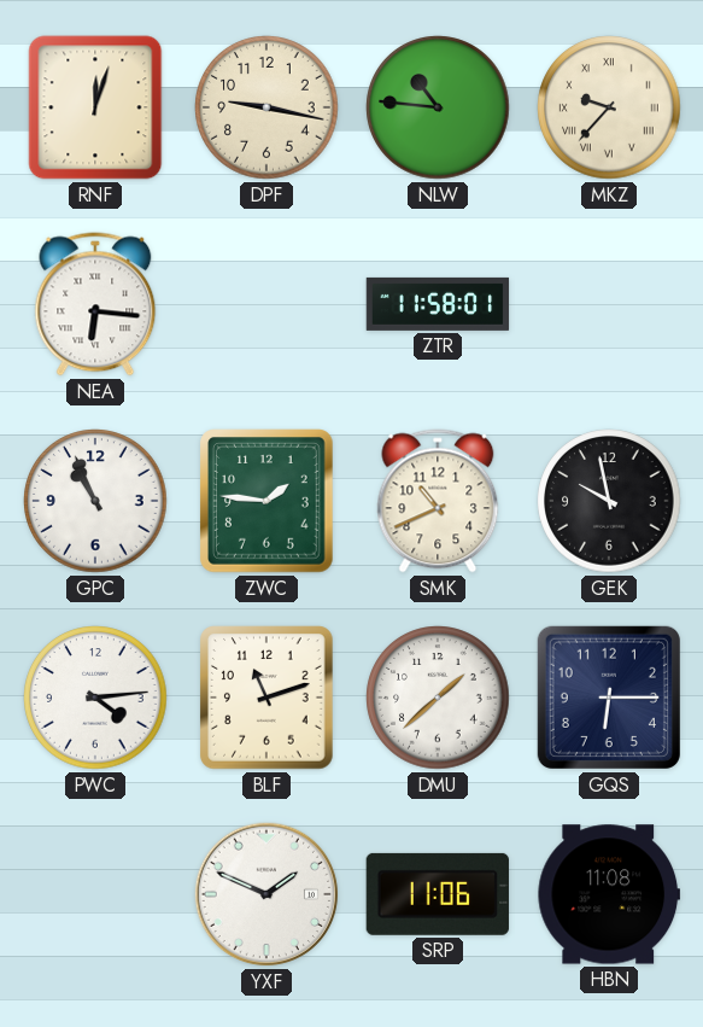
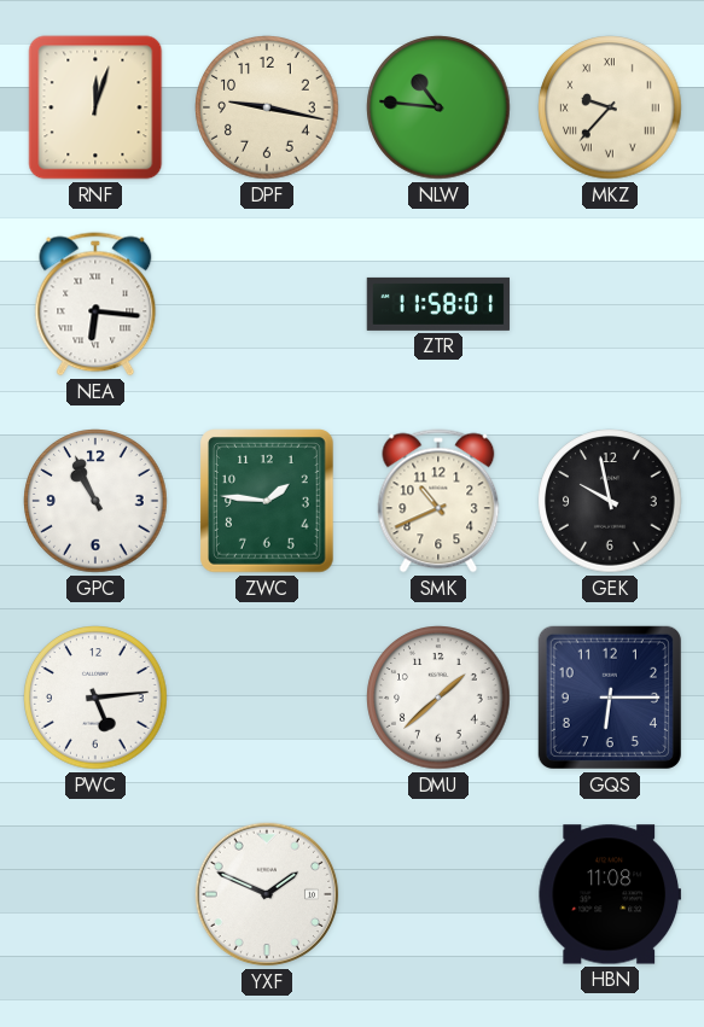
PWC: 4:14 -> 5:14 (95, 698)
BLF: 11:12 -> none (268, 698)
SRP: 11:06 -> none (438, 894)
